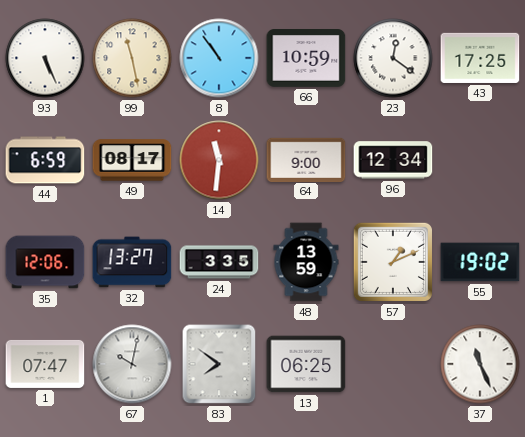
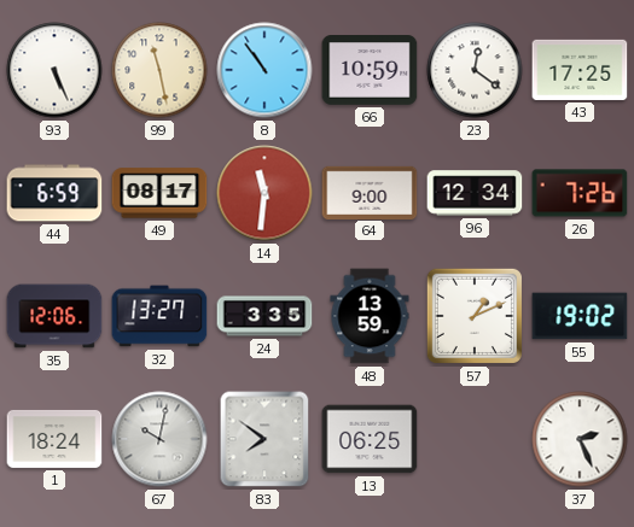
26: none -> 7:26 (580, 193)
1: 07:47 -> 18:24 (54, 439)
37: 11:26 -> 2:26 (580, 439)
